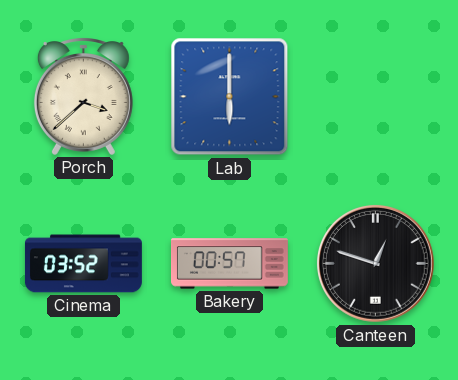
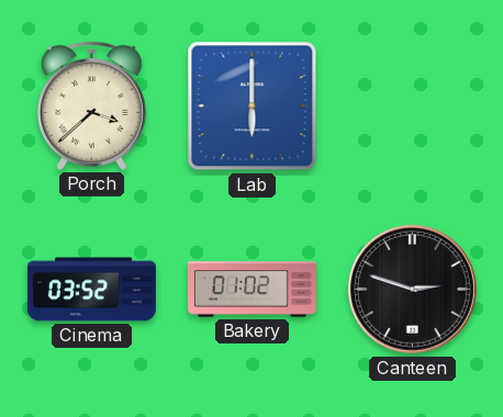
Bakery: 00:57 -> 01:02 (251, 290)
Canteen: 12:48 -> 2:48 (412, 289)
